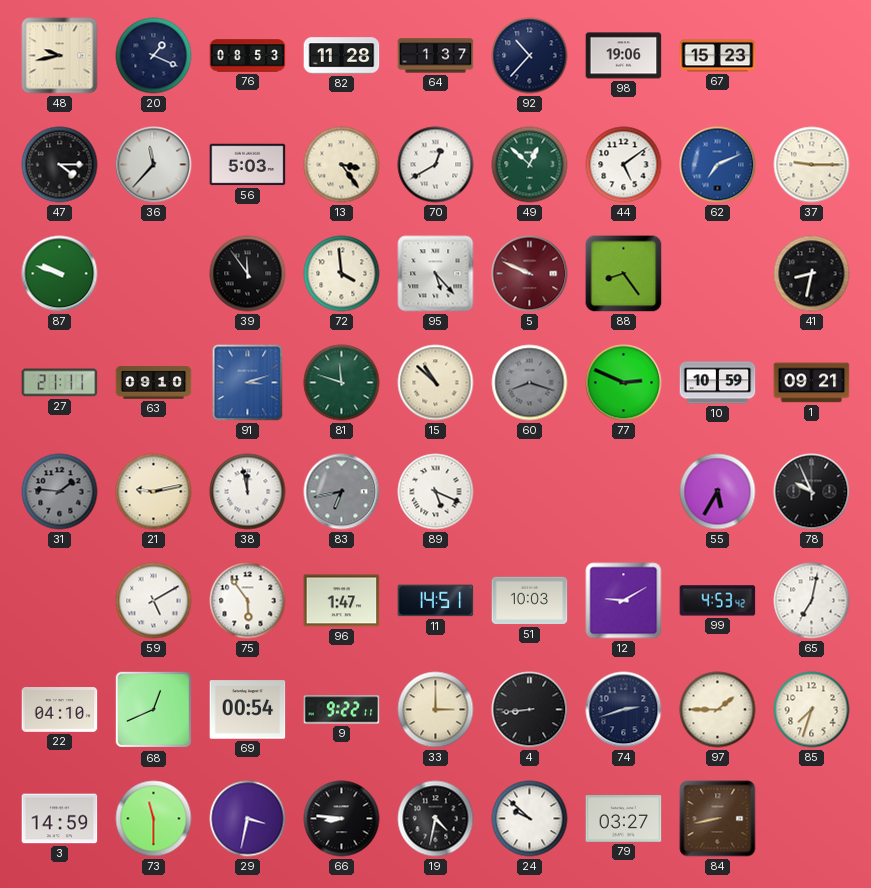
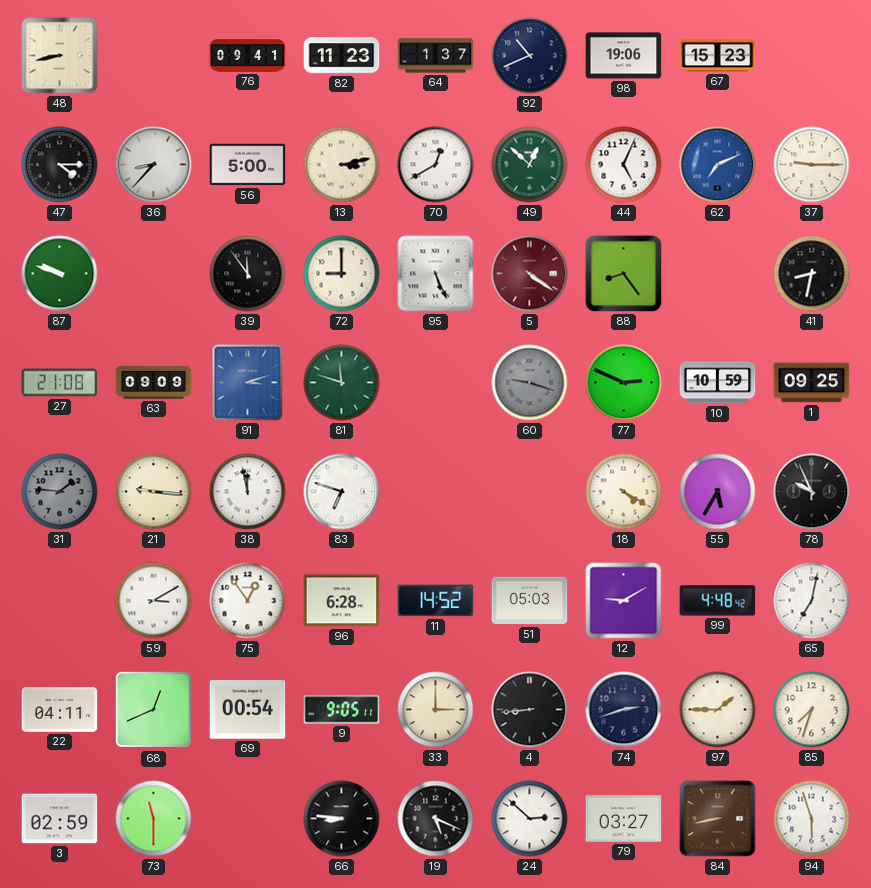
48: 9:43 -> 8:43 (60, 56)
20: 1:19 -> none (154, 56)
76: 08:53 -> 09:41 (248, 56)
82: 11:28 -> 11:23 (342, 56)
92: 10:37 -> 10:41 (530, 56)
36: 11:37 -> 8:37 (154, 165)
56: 5:03 -> 5:00 (248, 165)
13: 3:24 -> 3:13 (342, 165)
44: 5:09 -> 5:04 (624, 165)
72: 3:59 -> 9:00 (342, 274)
95: 5:23 -> 5:26 (436, 274)
5: 9:49 -> 4:21 (530, 274)
27: 21:11 -> 21:08 (60, 383)
63: 09:10 -> 09:09 (154, 383)
15: 10:52 -> none (436, 383)
60: 8:18 -> 9:18 (530, 383)
1: 09:21 -> 09:25 (812, 383)
21: 9:13 -> 9:16 (154, 492)
83: 6:43 -> 6:48 (342, 492)
83 dial: grey -> white (342, 492)
89: 5:19 -> none (436, 492)
18: none -> 4:20 (624, 492)
59: 5:10 -> 3:10 (154, 601)
75: 5:54 -> 12:54 (248, 601)
96: 1:47 -> 6:28 (342, 601)
11: 14:51 -> 14:52 (436, 601)
51: 10:03 -> 05:03 (530, 601)
99: 4:53 -> 4:48 (718, 601)
22: 04:10 -> 04:11 (60, 710)
9: 9:22 -> 9:05 (342, 710)
3: 14:59 -> 02:59 (60, 819)
29: 3:32 -> none (248, 819)
19: 4:32 -> 5:19 (436, 819)
24: 9:52 -> 2:52 (530, 819)
94: none -> 5:57 (812, 819)
